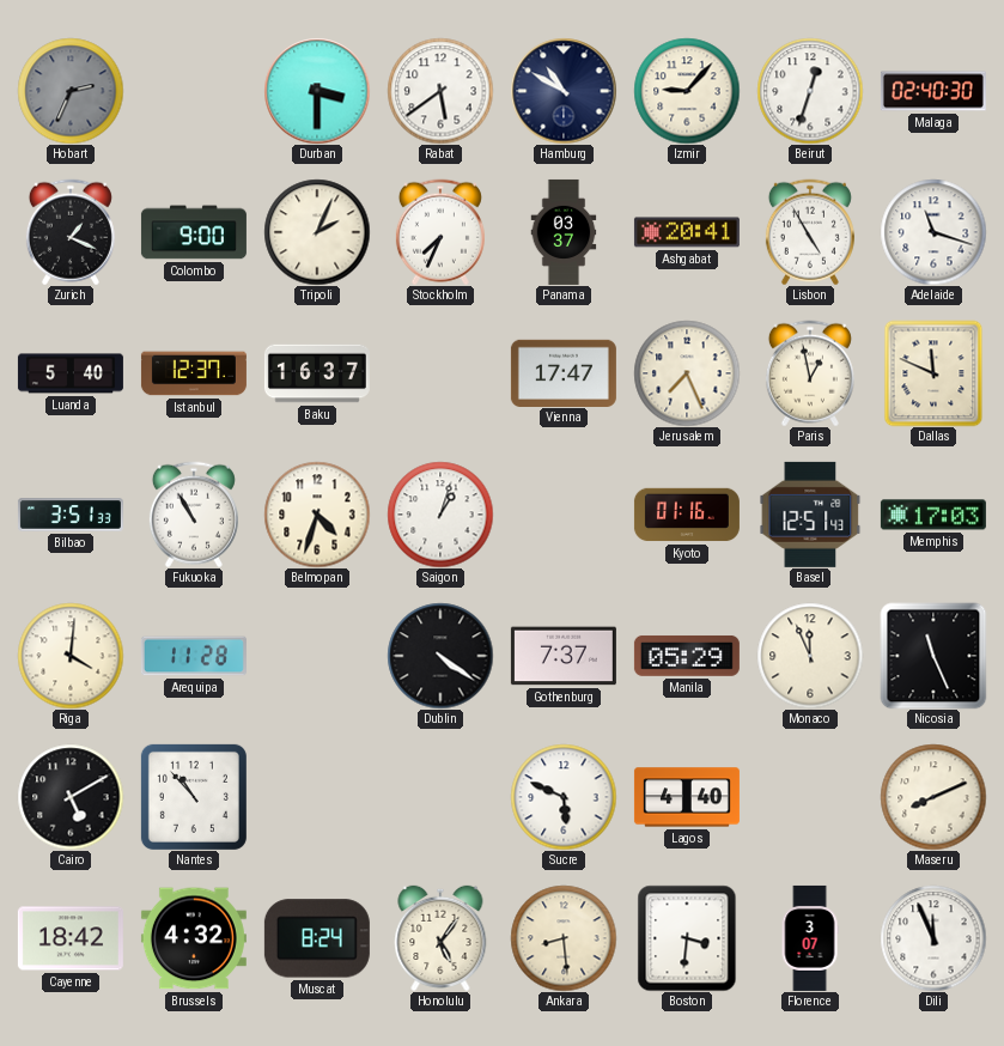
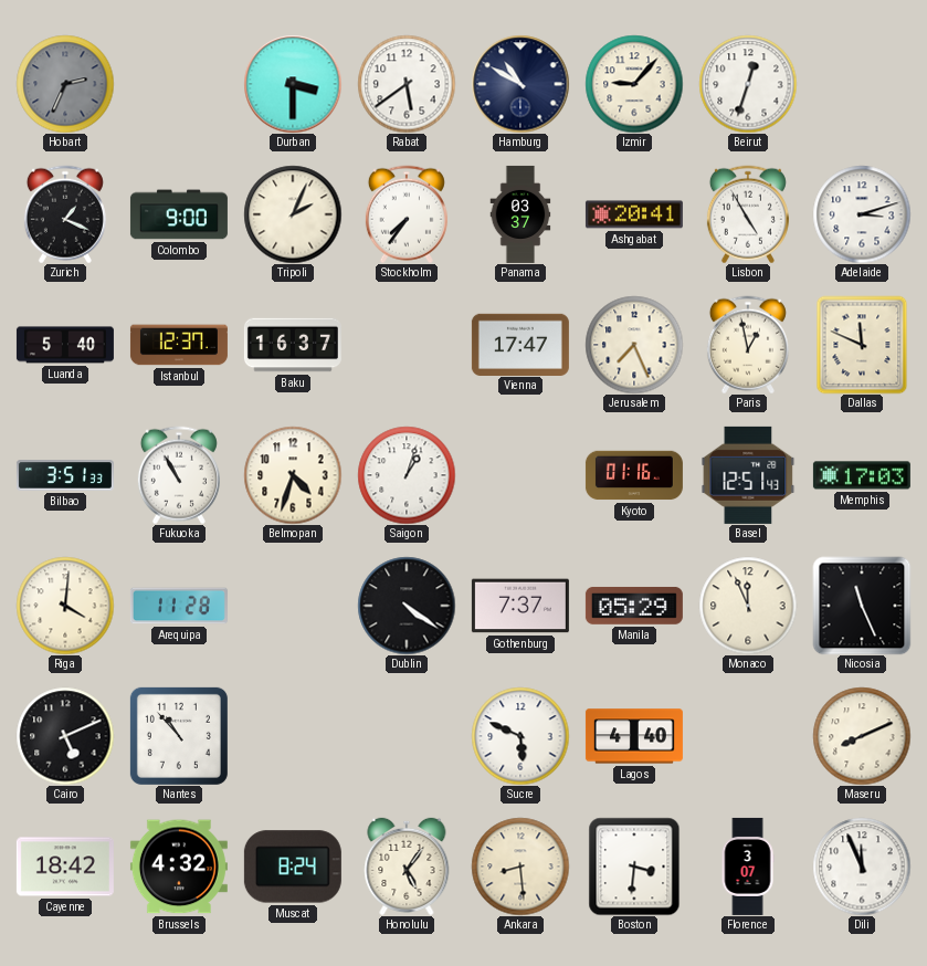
Malaga: 02:40 -> none (933, 91)
Stockholm: 7:34 -> 7:36 (407, 214)
Adelaide: 11:18 -> 3:12 (862, 214)
Cairo: 5:10 -> 5:11 (65, 736)
